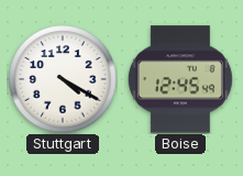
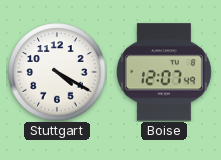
Boise: 12:45 -> 12:07 (164, 72)
